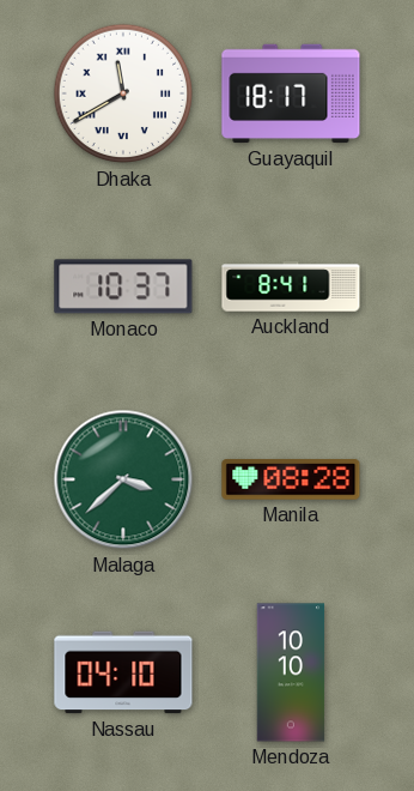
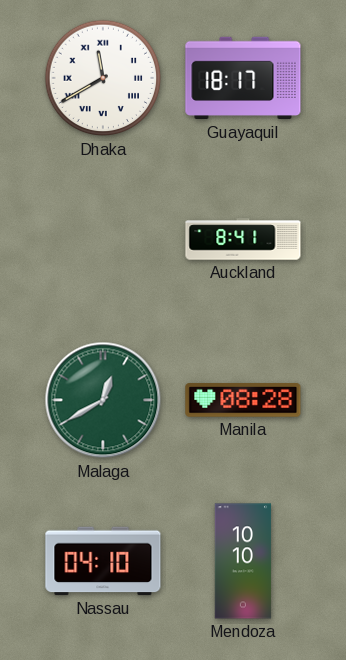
Monaco: 10:37 -> none (123, 286)
Malaga: 3:38 -> 12:40 (103, 400)
